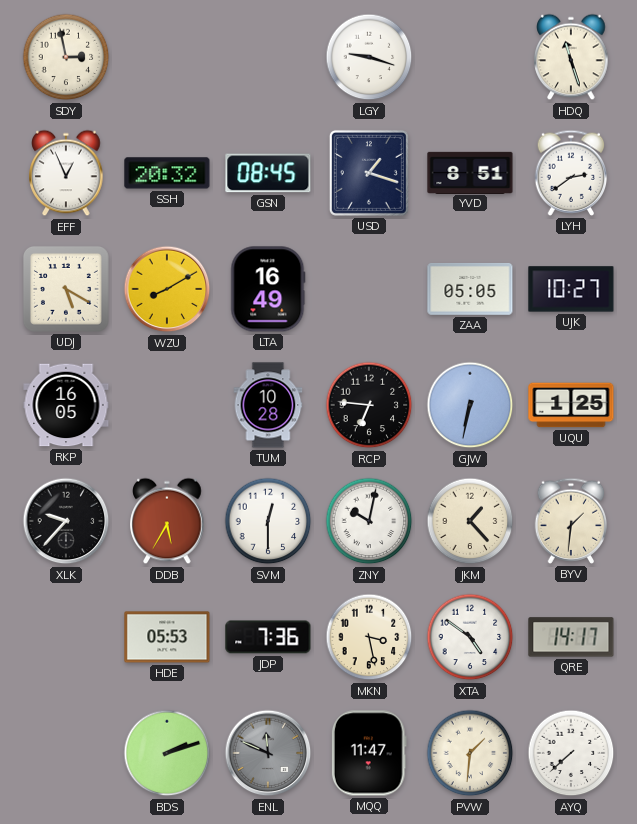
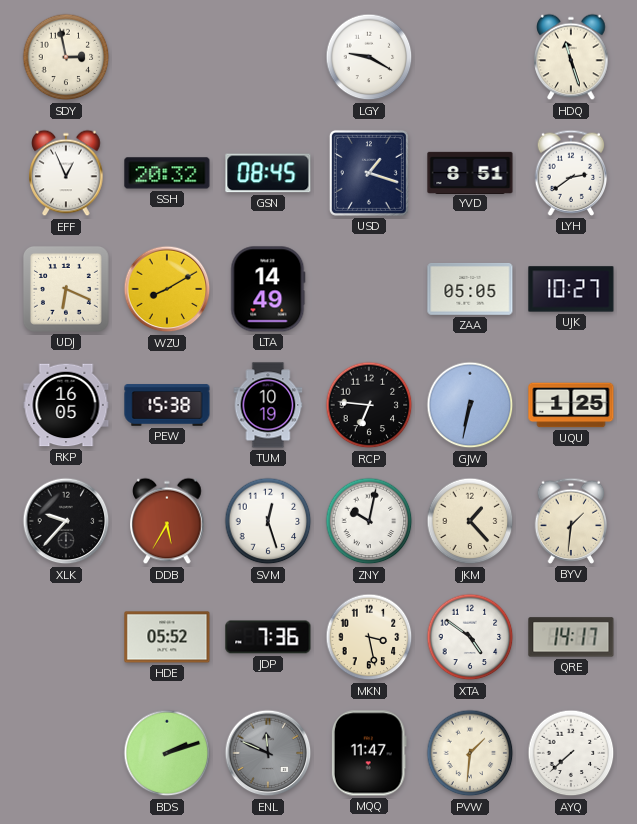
LGY: 9:18 -> 9:20 (369, 57)
UDJ: 5:20 -> 6:19 (66, 289)
LTA: 16:49 -> 14:49 (268, 289)
PEW: none -> 15:38 (167, 405)
TUM: 10:28 -> 10:19 (268, 405)
SVM: 12:30 -> 12:27 (268, 521)
HDE: 05:53 -> 05:52 (167, 637)
